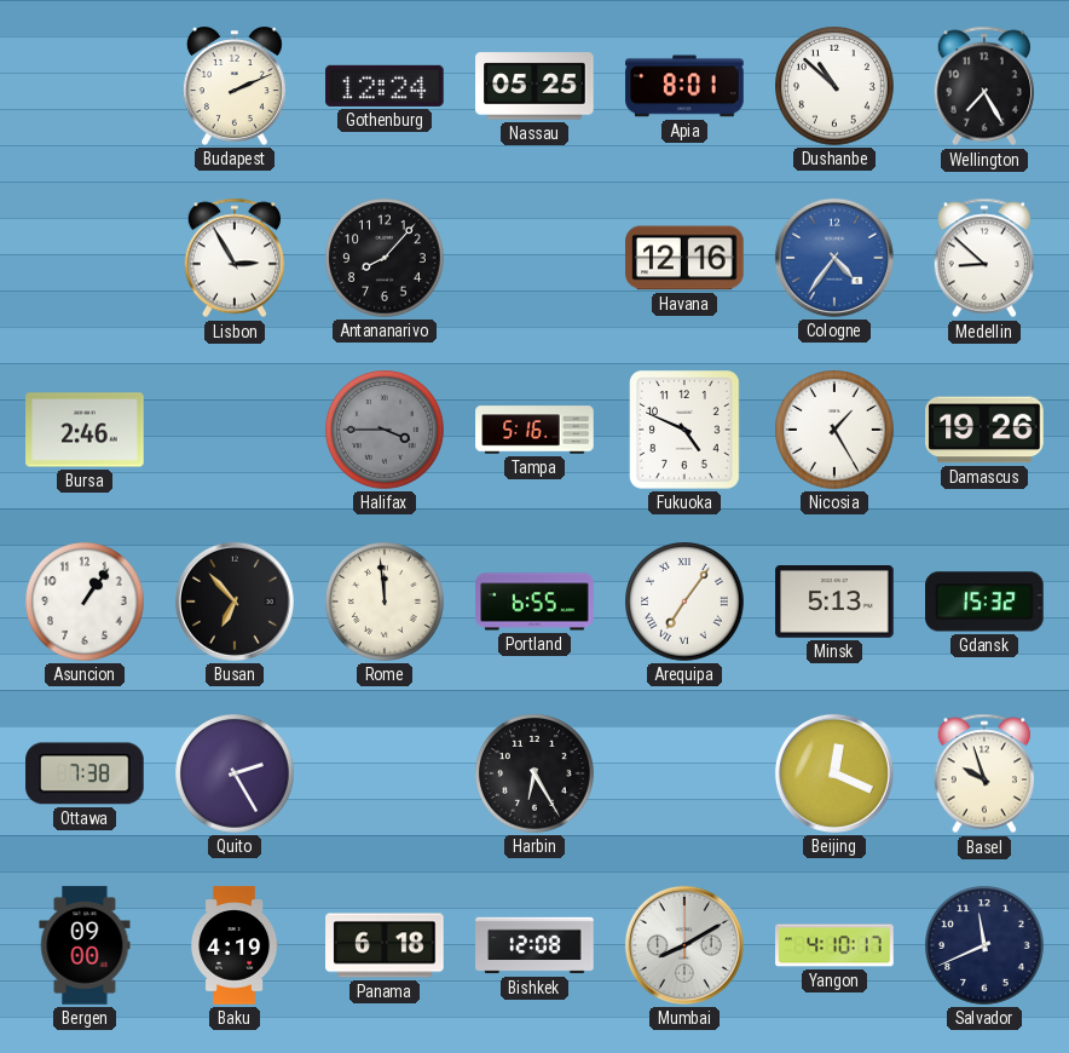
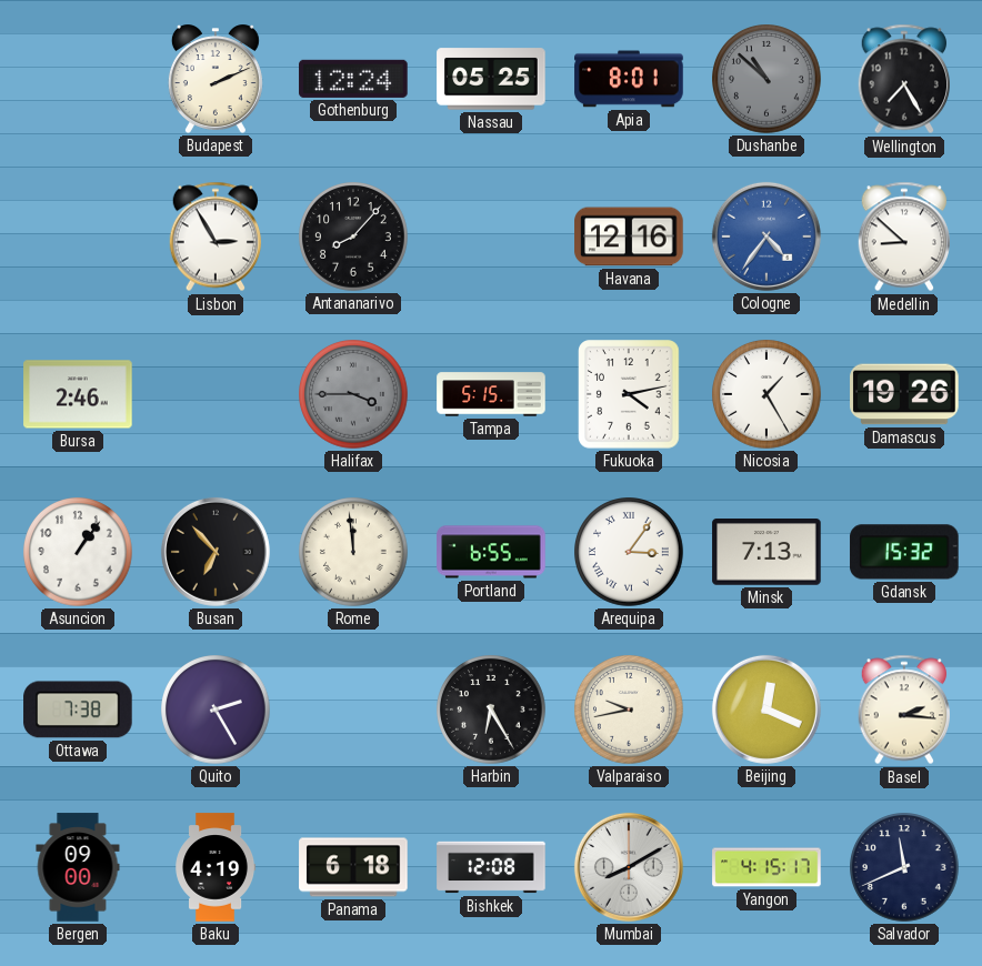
Dushanbe dial: white -> grey (766, 79)
Tampa: 5:16 -> 5:15 (491, 394)
Fukuoka: 4:49 -> 4:13 (629, 394)
Arequipa: 7:06 -> 3:06 (629, 552)
Minsk: 5:13 -> 7:13 (766, 552)
Valparaiso: none -> 9:43 (629, 710)
Basel: 9:57 -> 2:16 (903, 710)
Yangon: 4:10 -> 4:15 (766, 867)
